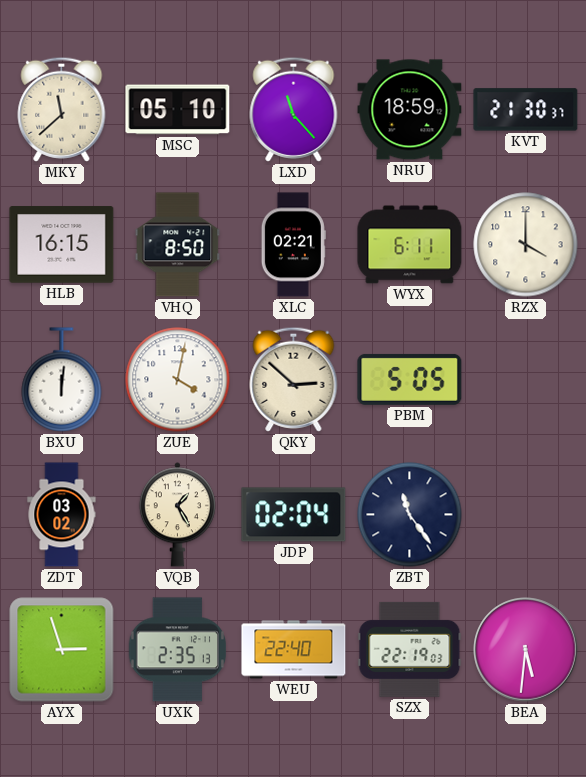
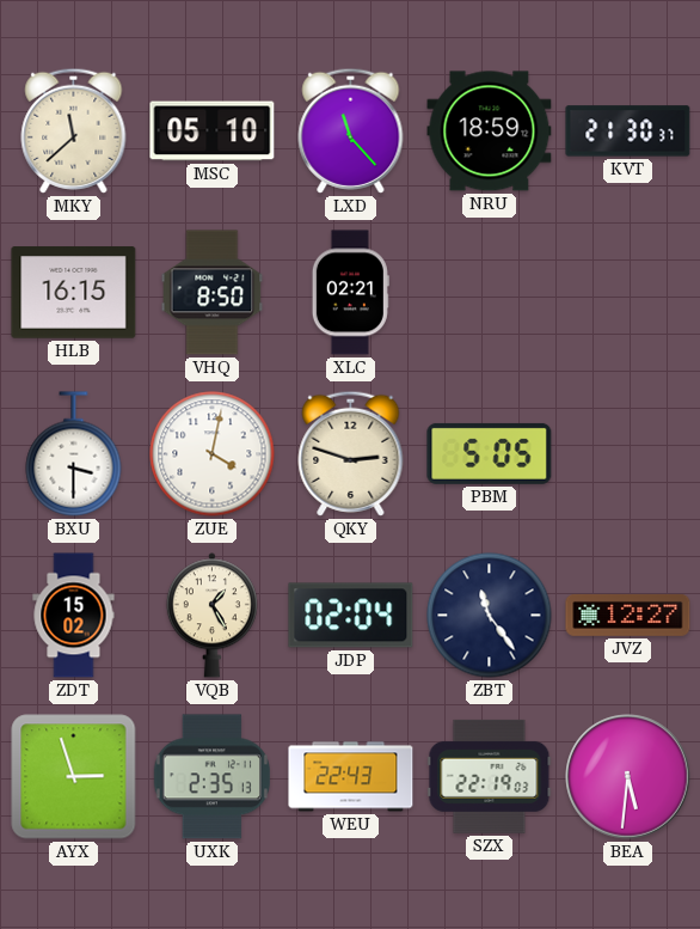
WYX: 6:11 -> none (410, 245)
RZX: 4:00 -> none (526, 245)
BXU: 12:01 -> 3:30 (74, 454)
QKY: 2:52 -> 2:48 (351, 453)
ZDT: 03:02 -> 15:02 (74, 616)
JVZ: none -> 12:27 (628, 615)
WEU: 22:40 -> 22:43 (351, 777)
